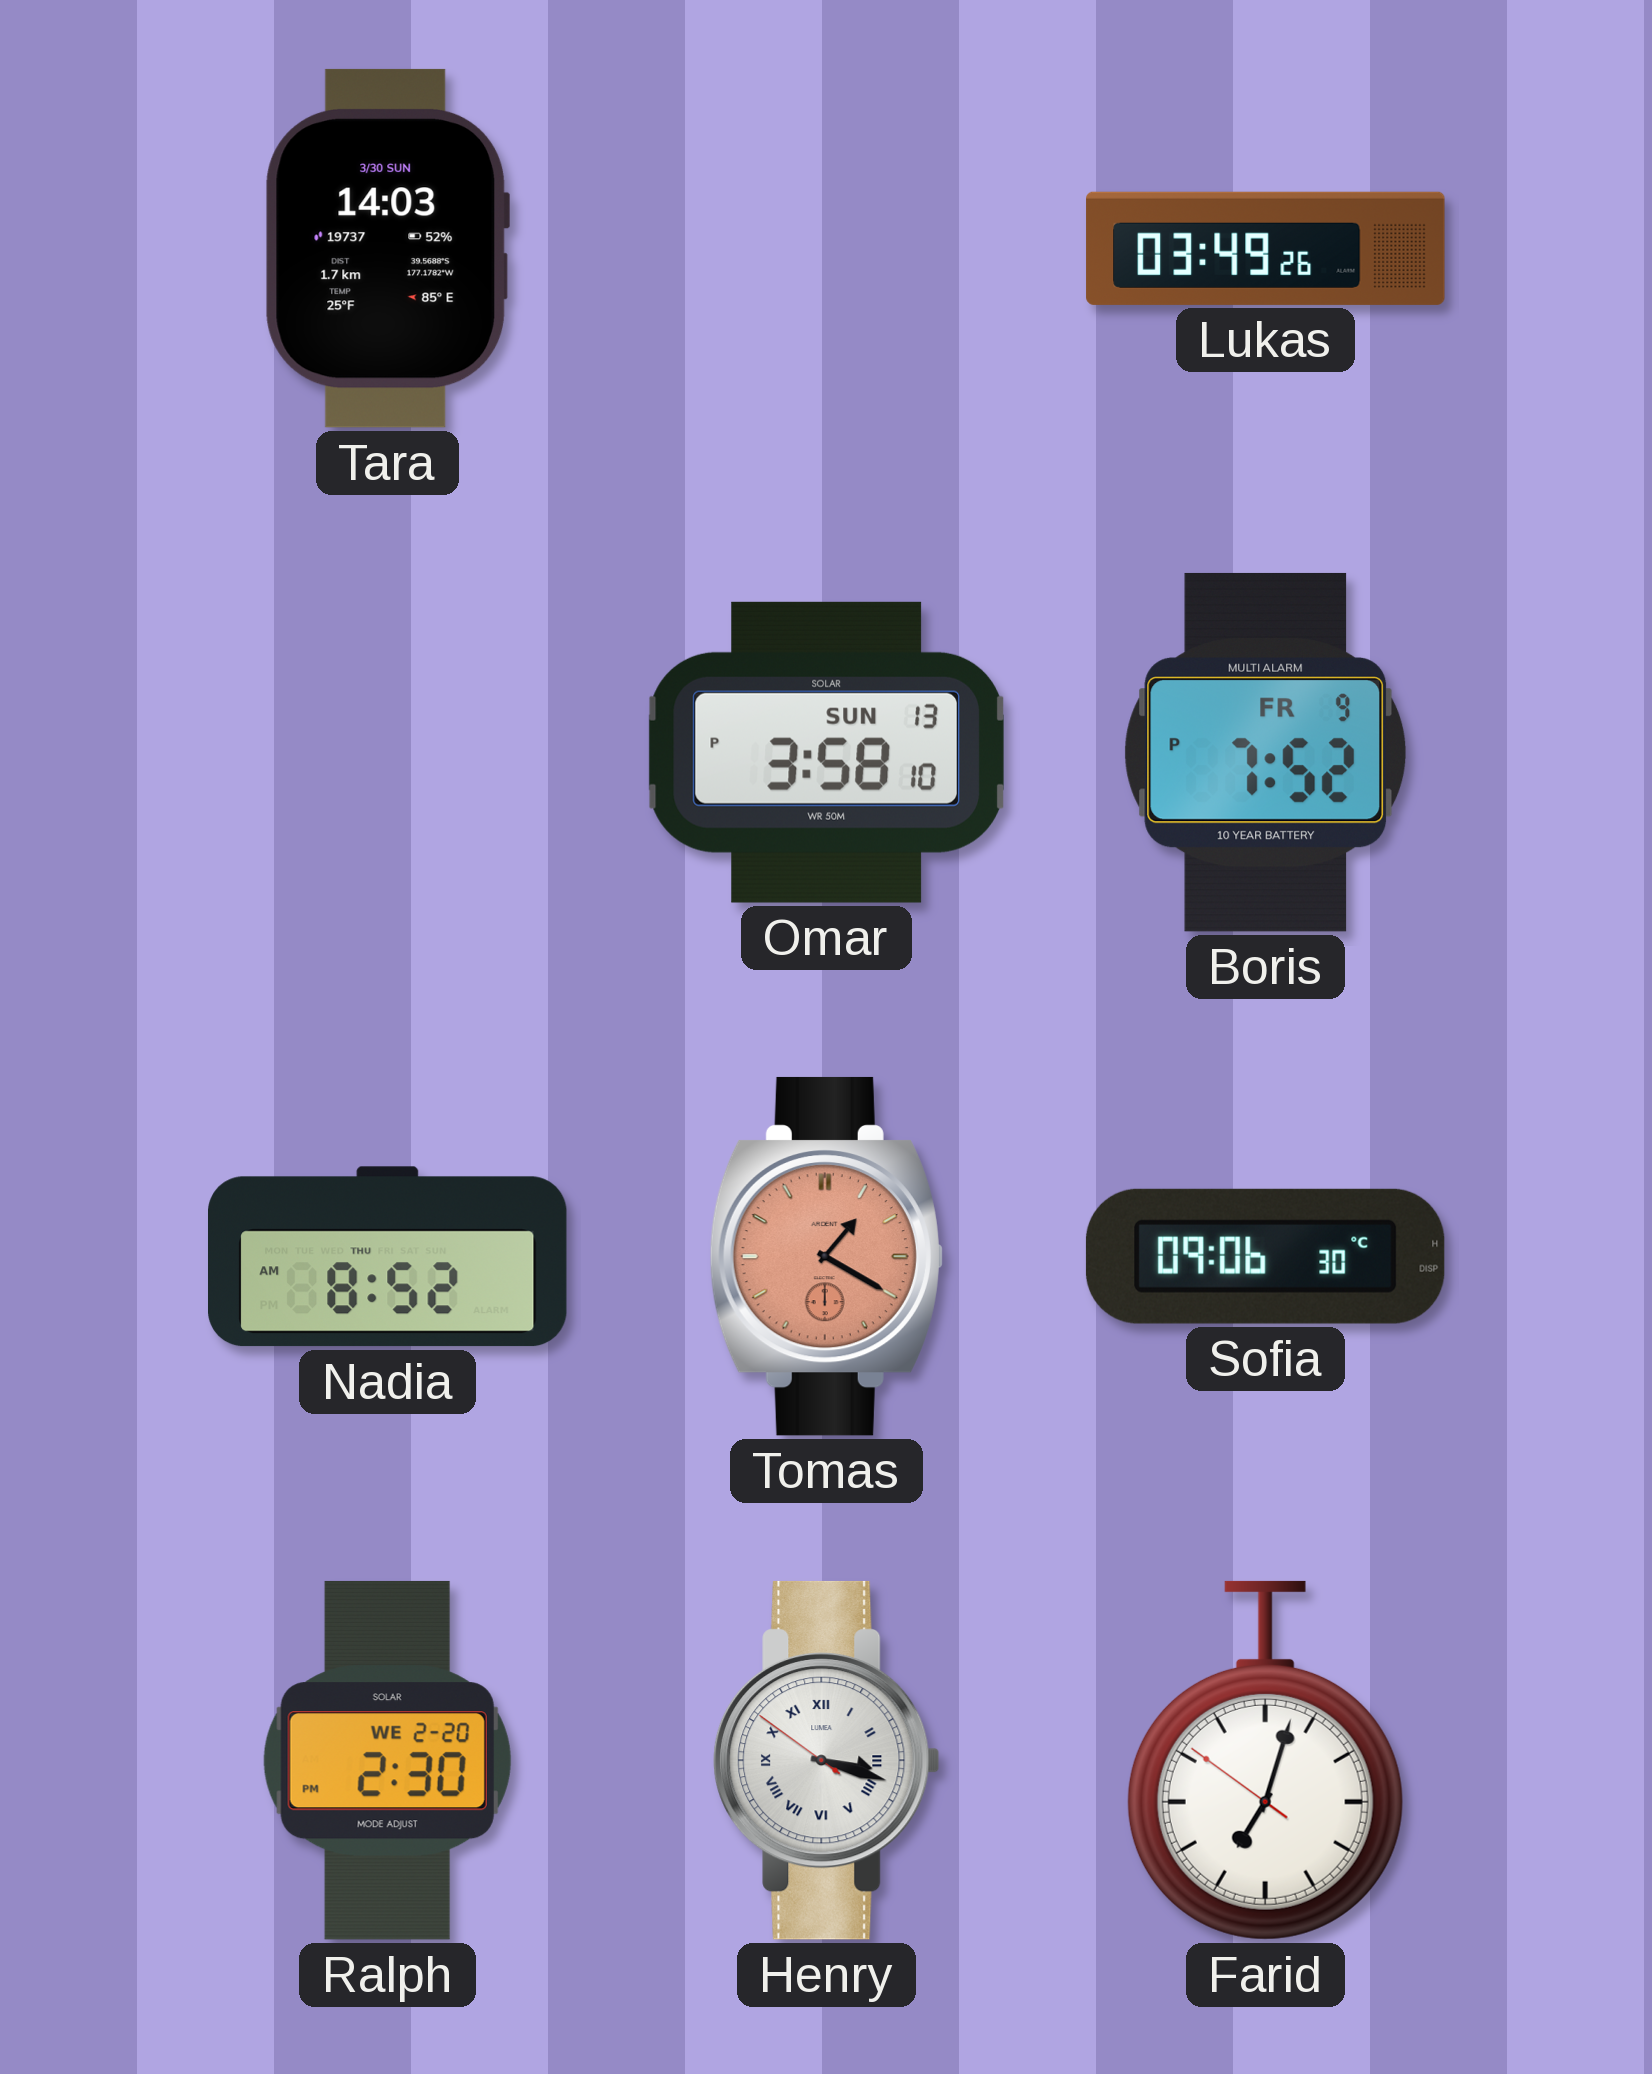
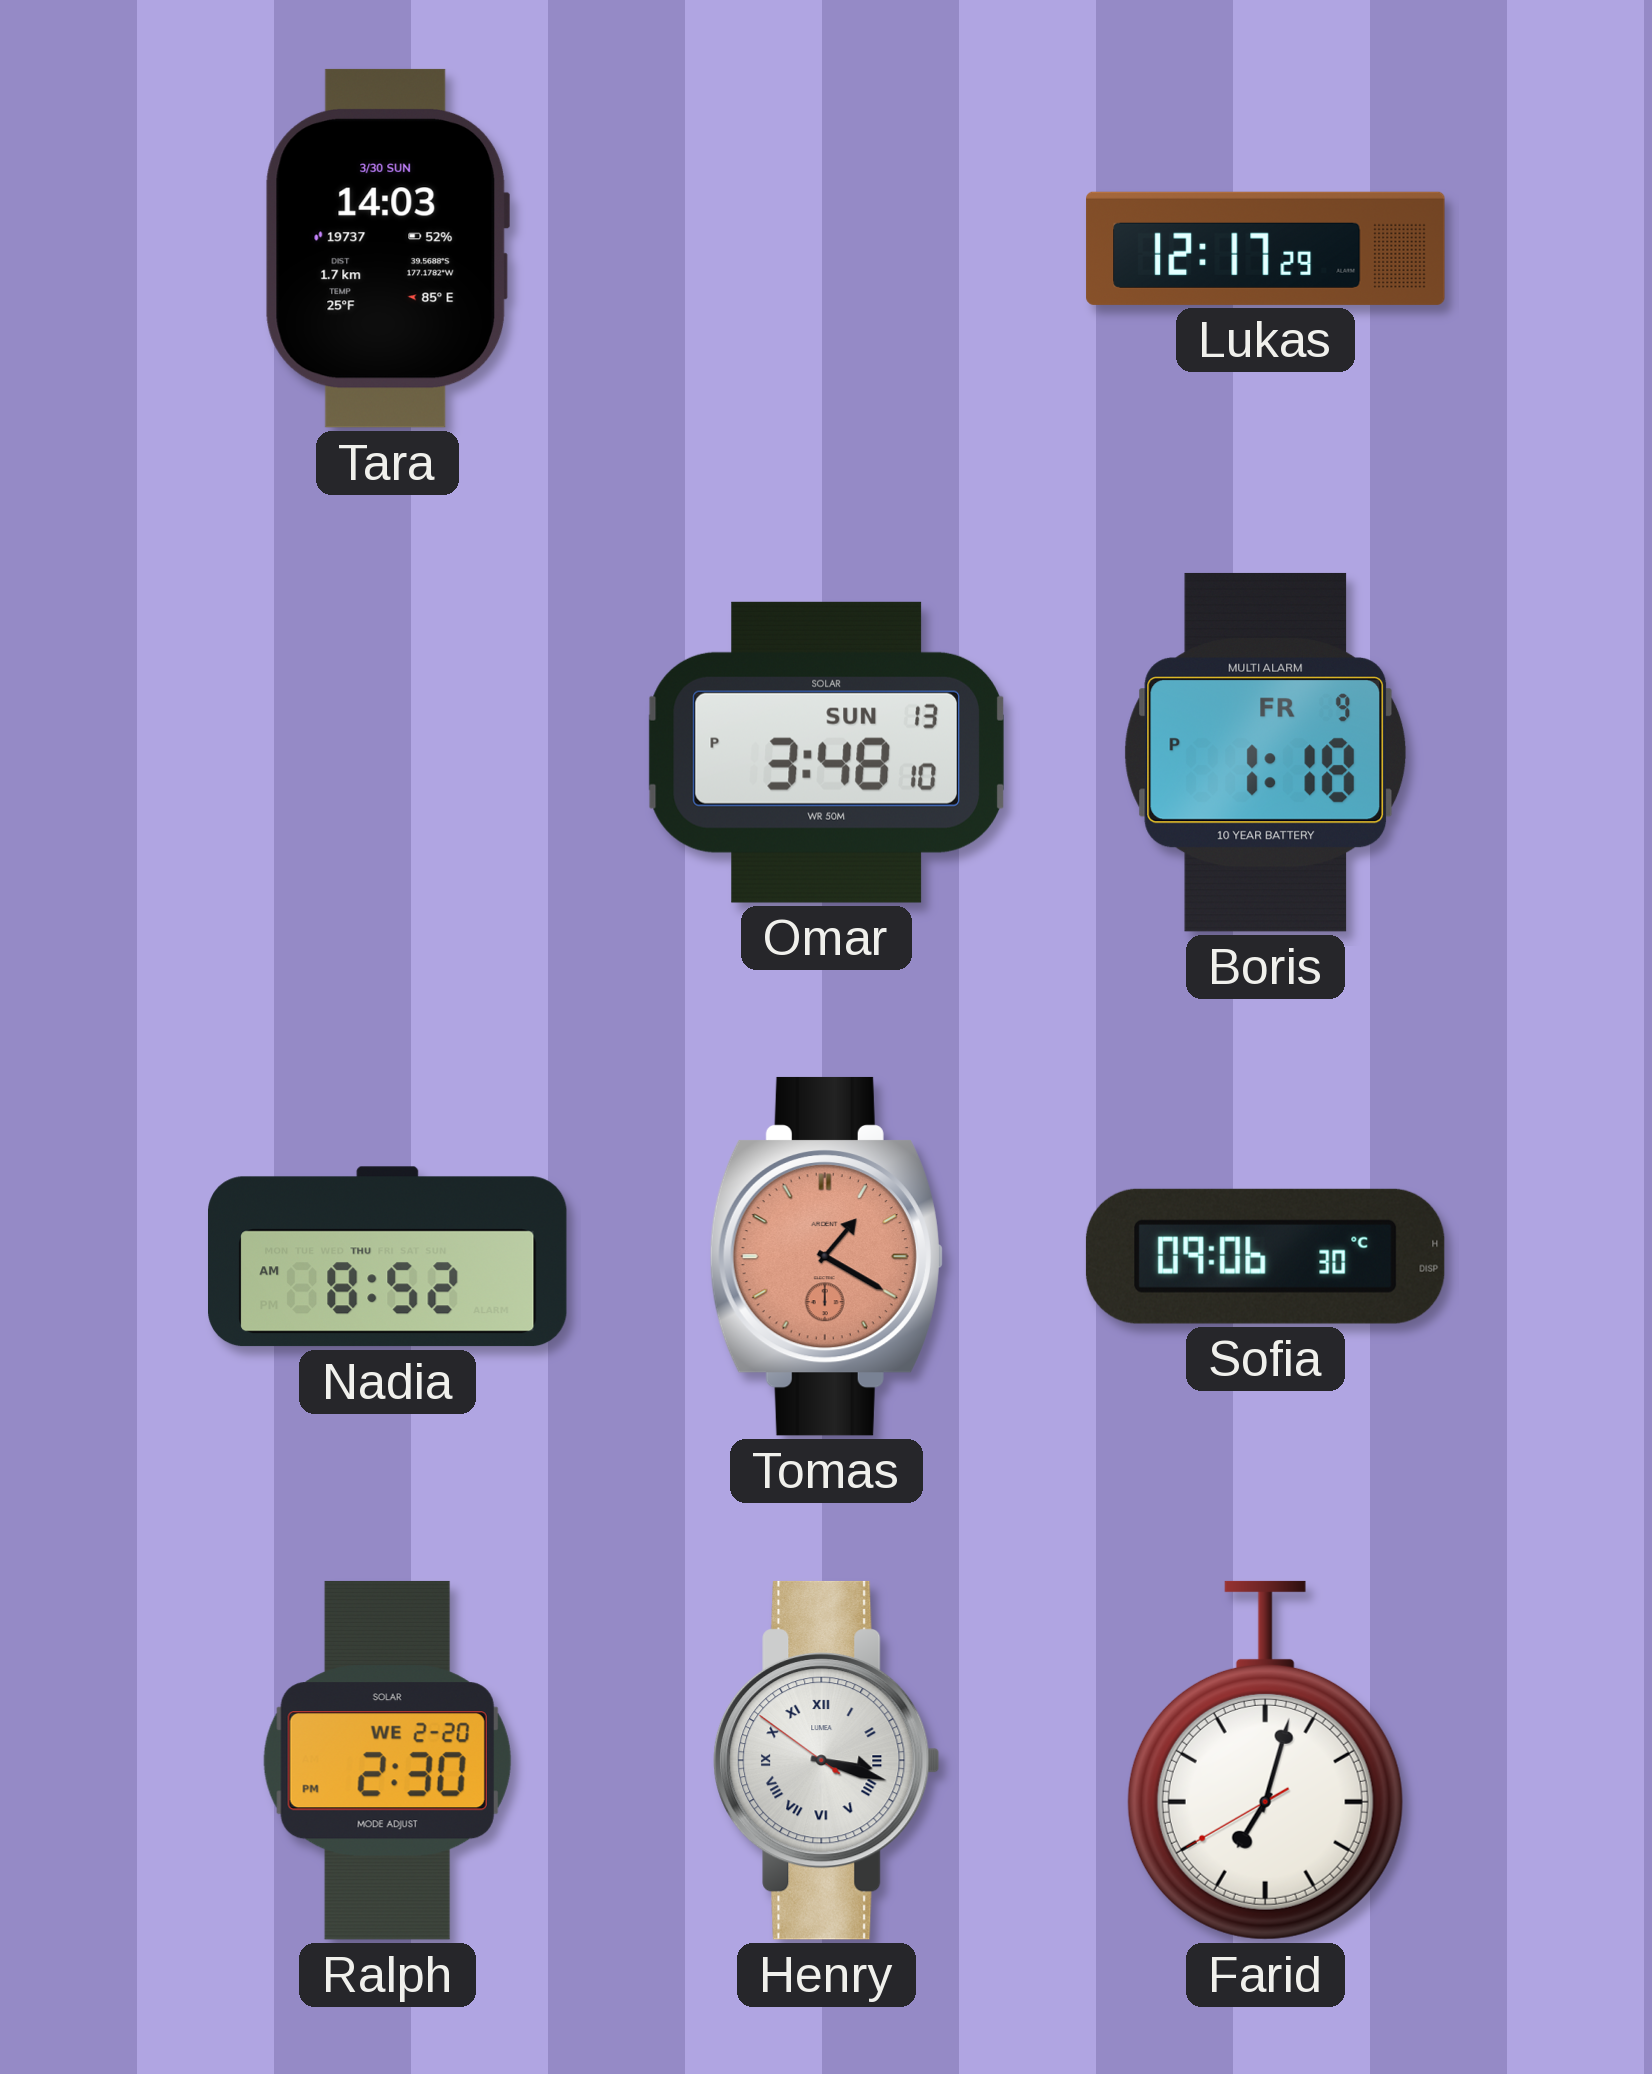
Lukas: 03:49 -> 12:17 (1266, 248)
Omar: 3:58 -> 3:48 (826, 752)
Boris: 7:52 -> 1:18 (1266, 752)
Farid: 7:02:51 -> 7:02:40 (1265, 1760)
